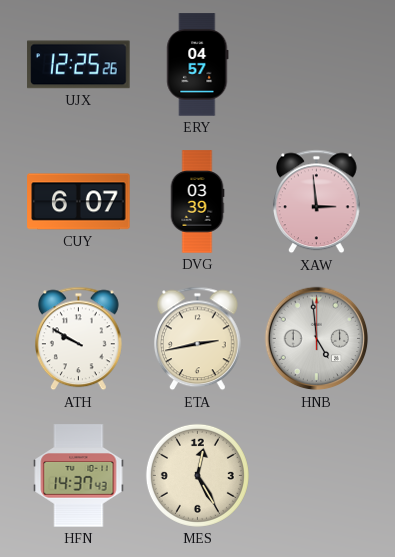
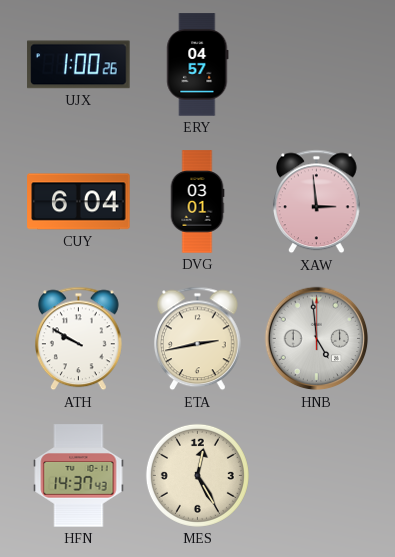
UJX: 12:25 -> 1:00 (79, 65)
CUY: 6:07 -> 6:04 (79, 202)
DVG: 03:39 -> 03:01 (197, 202)
